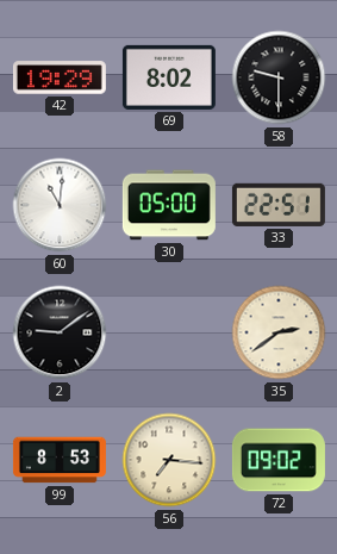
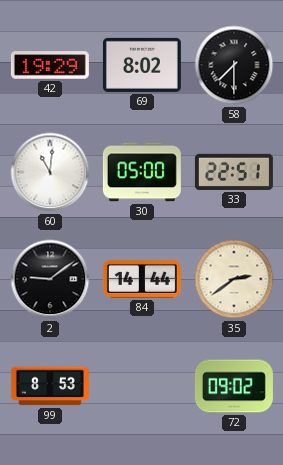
58: 9:30 -> 7:30 (234, 65)
84: none -> 14:44 (142, 280)
56: 7:16 -> none (169, 460)
